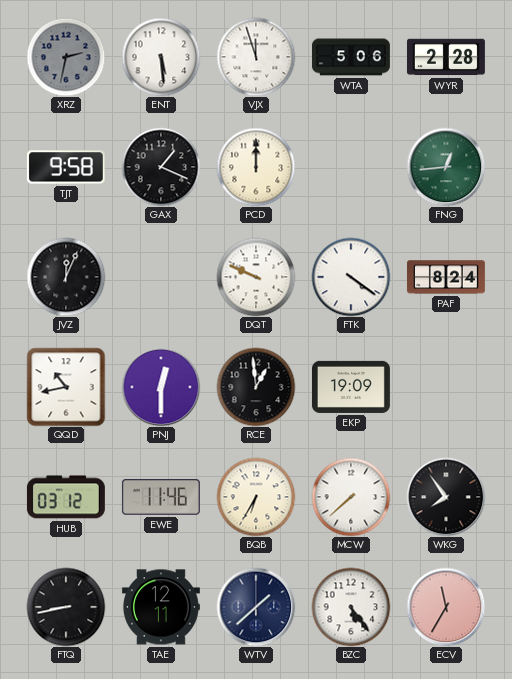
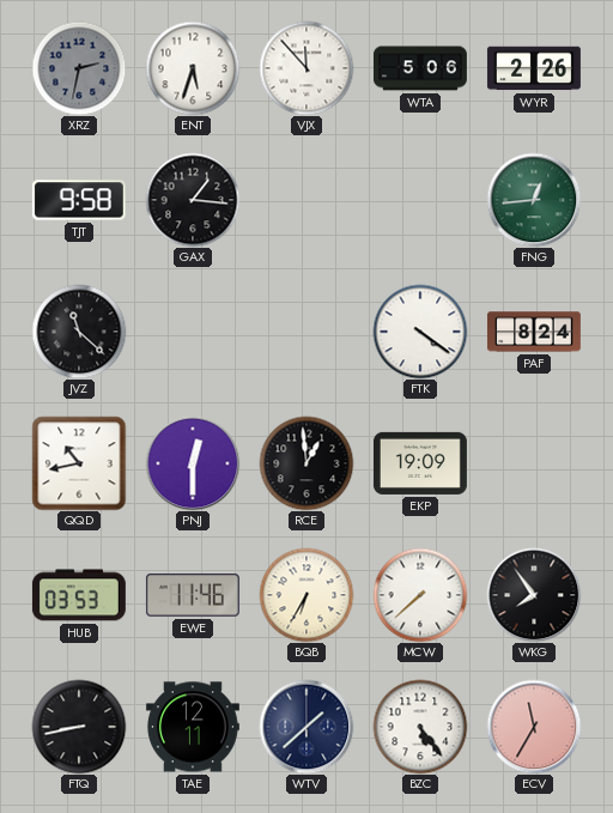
ENT: 5:29 -> 5:33 (193, 68)
VJX: 11:57 -> 11:53 (306, 68)
WYR: 2:28 -> 2:26 (534, 68)
GAX: 1:19 -> 1:16 (193, 200)
PCD: 12:00 -> none (256, 167)
JVZ: 12:04 -> 11:22 (79, 332)
DQT: 9:49 -> none (256, 277)
HUB: 03:12 -> 03:53 (79, 595)
